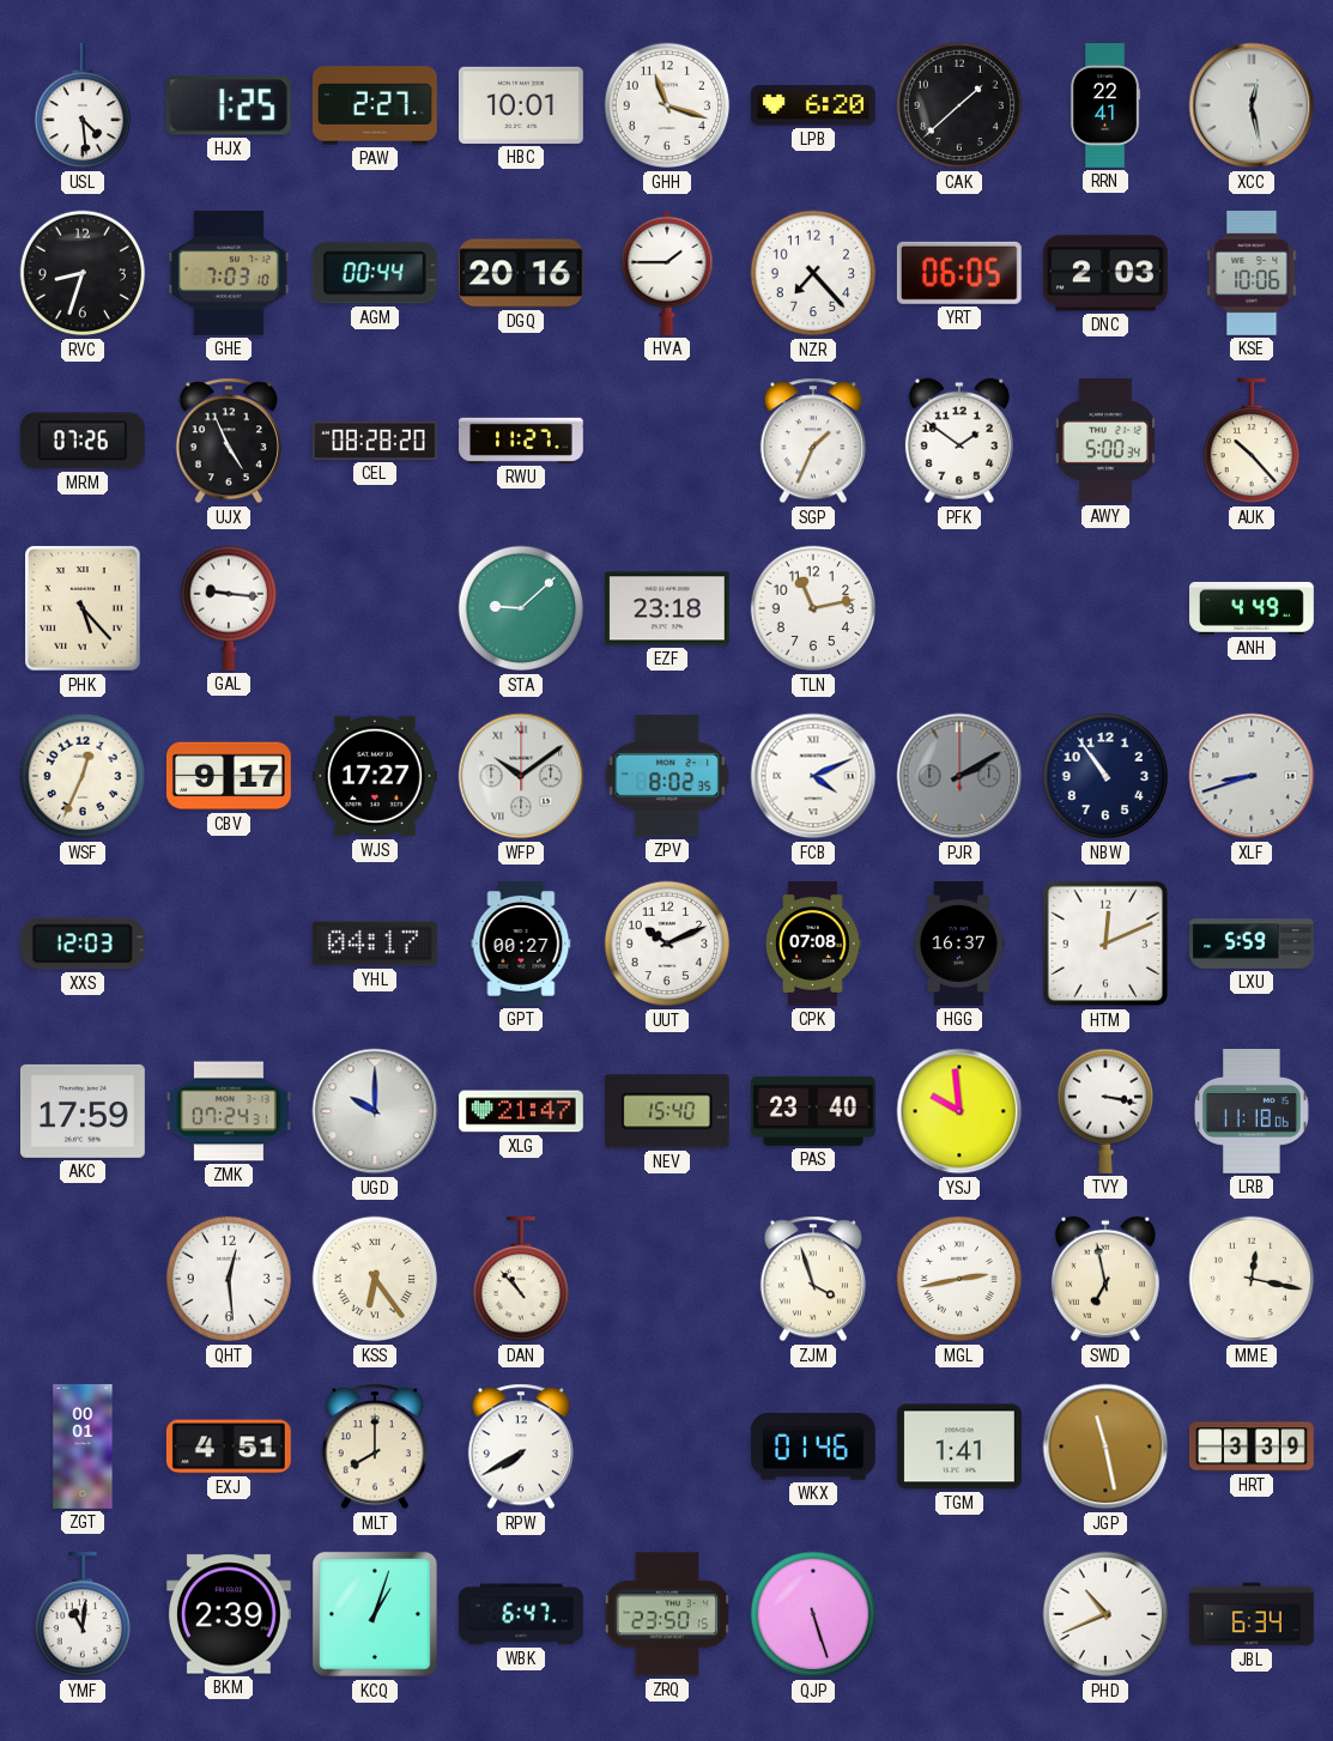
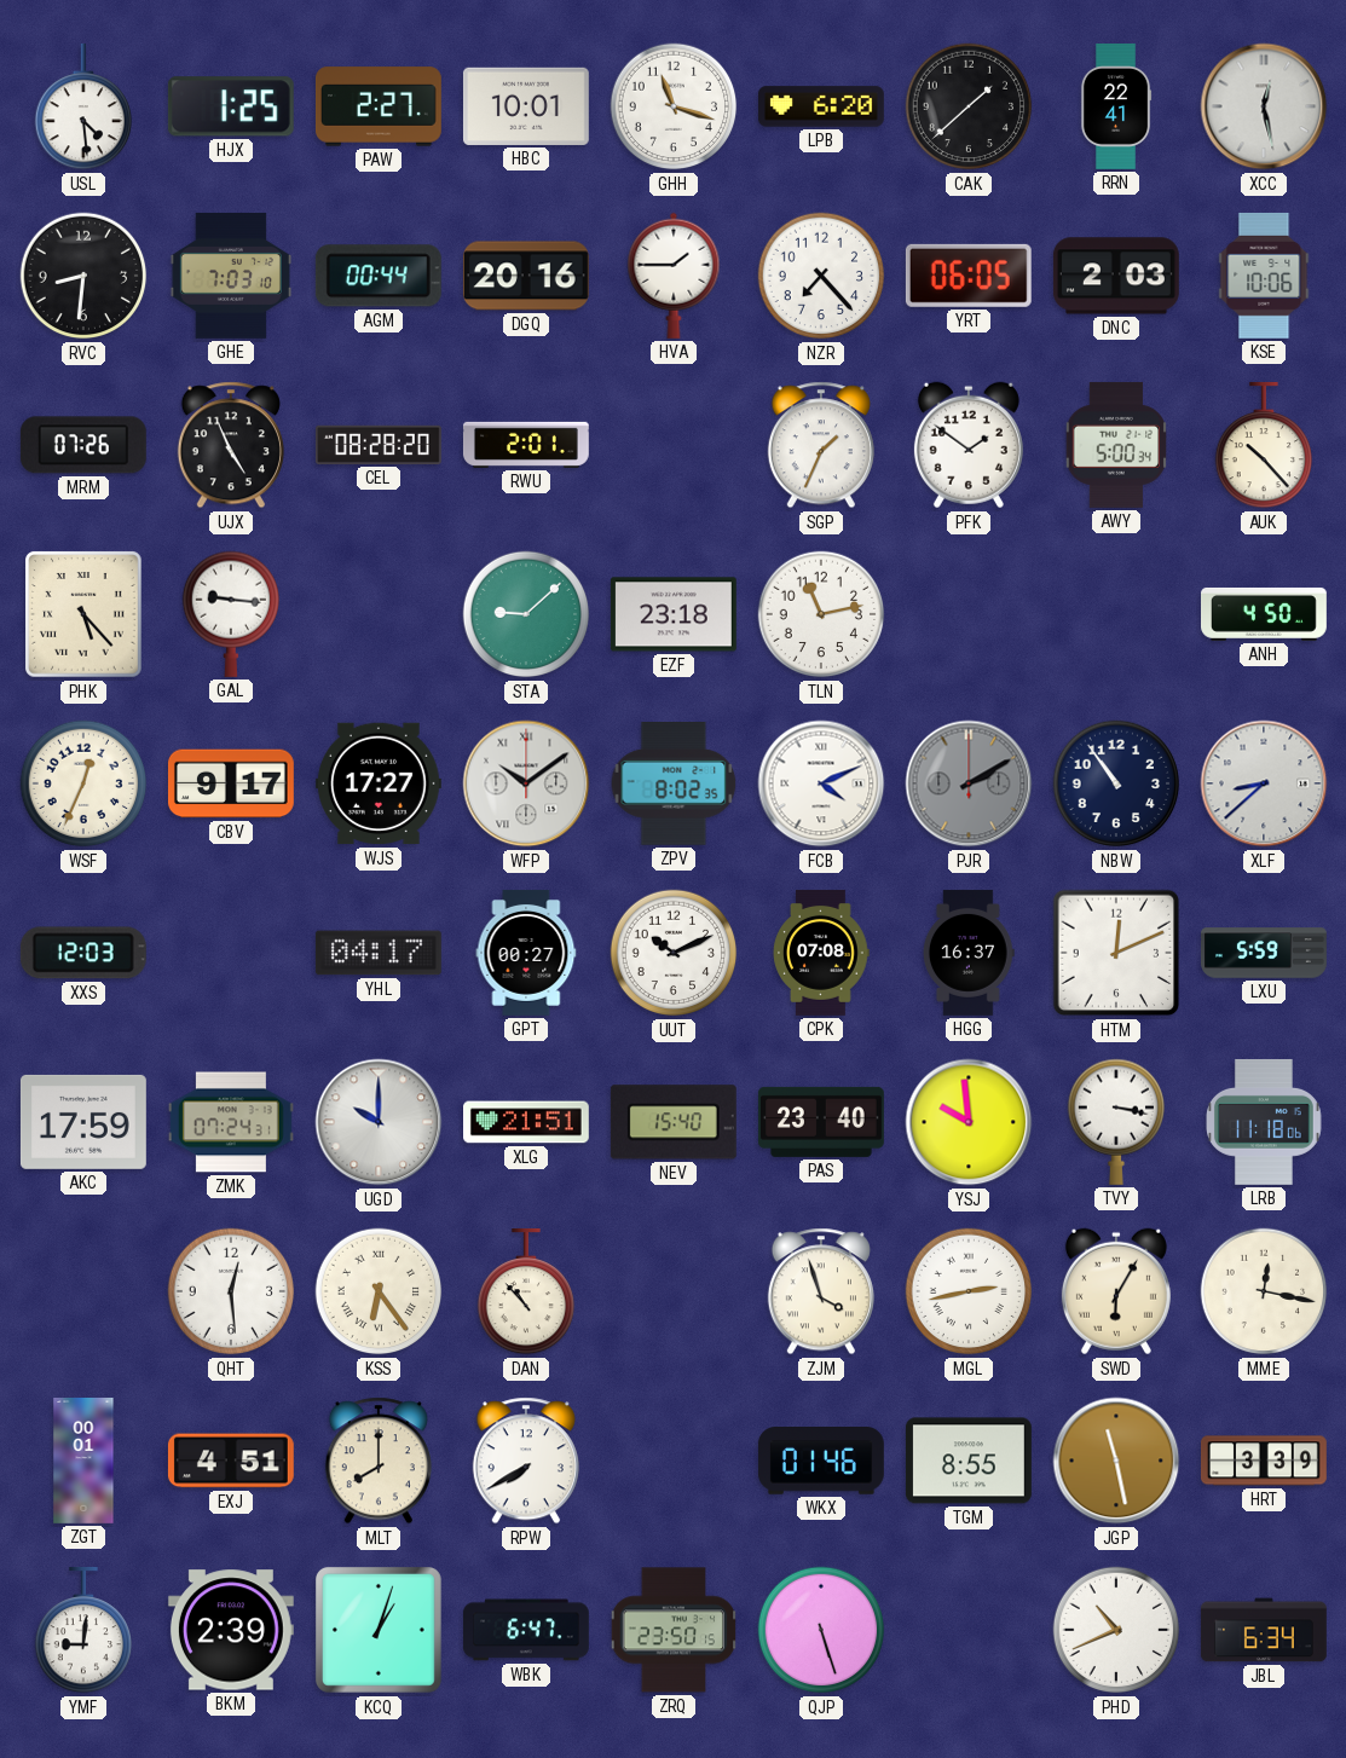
RVC: 8:33 -> 8:31 (83, 276)
RWU: 11:27 -> 2:01 (526, 445)
ANH: 4:49 -> 4:50 (1265, 614)
XLF: 8:42 -> 8:38 (1264, 783)
XLG: 21:47 -> 21:51 (527, 1122)
SWD: 6:58 -> 6:05 (1116, 1291)
TGM: 1:41 -> 8:55 (969, 1461)
YMF: 11:01 -> 9:01 (82, 1630)
